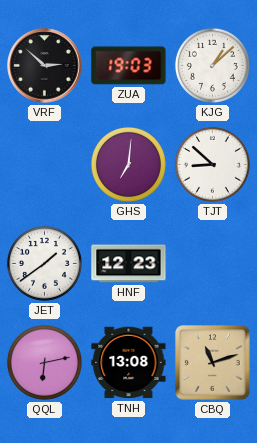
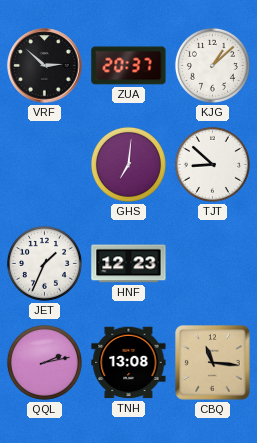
ZUA: 19:03 -> 20:37 (129, 66)
JET: 1:39 -> 1:34 (44, 263)
QQL: 6:13 -> 2:13 (44, 362)
CBQ: 11:12 -> 11:16 (213, 363)
